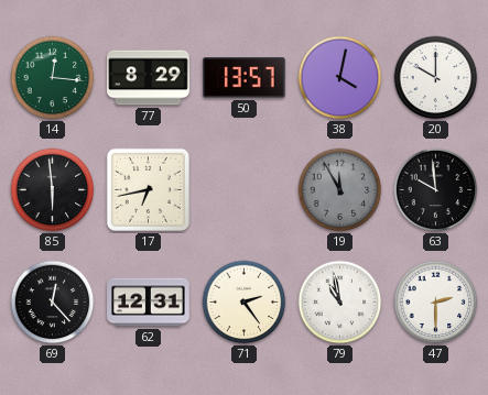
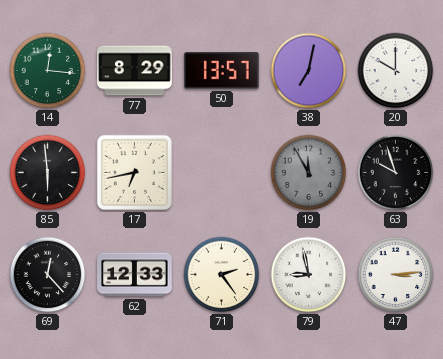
38: 4:02 -> 7:02 (309, 71)
63: 9:59 -> 9:57 (396, 173)
62: 12:31 -> 12:33 (135, 275)
79: 10:58 -> 8:58 (309, 275)
47: 2:30 -> 3:14 (396, 275)
